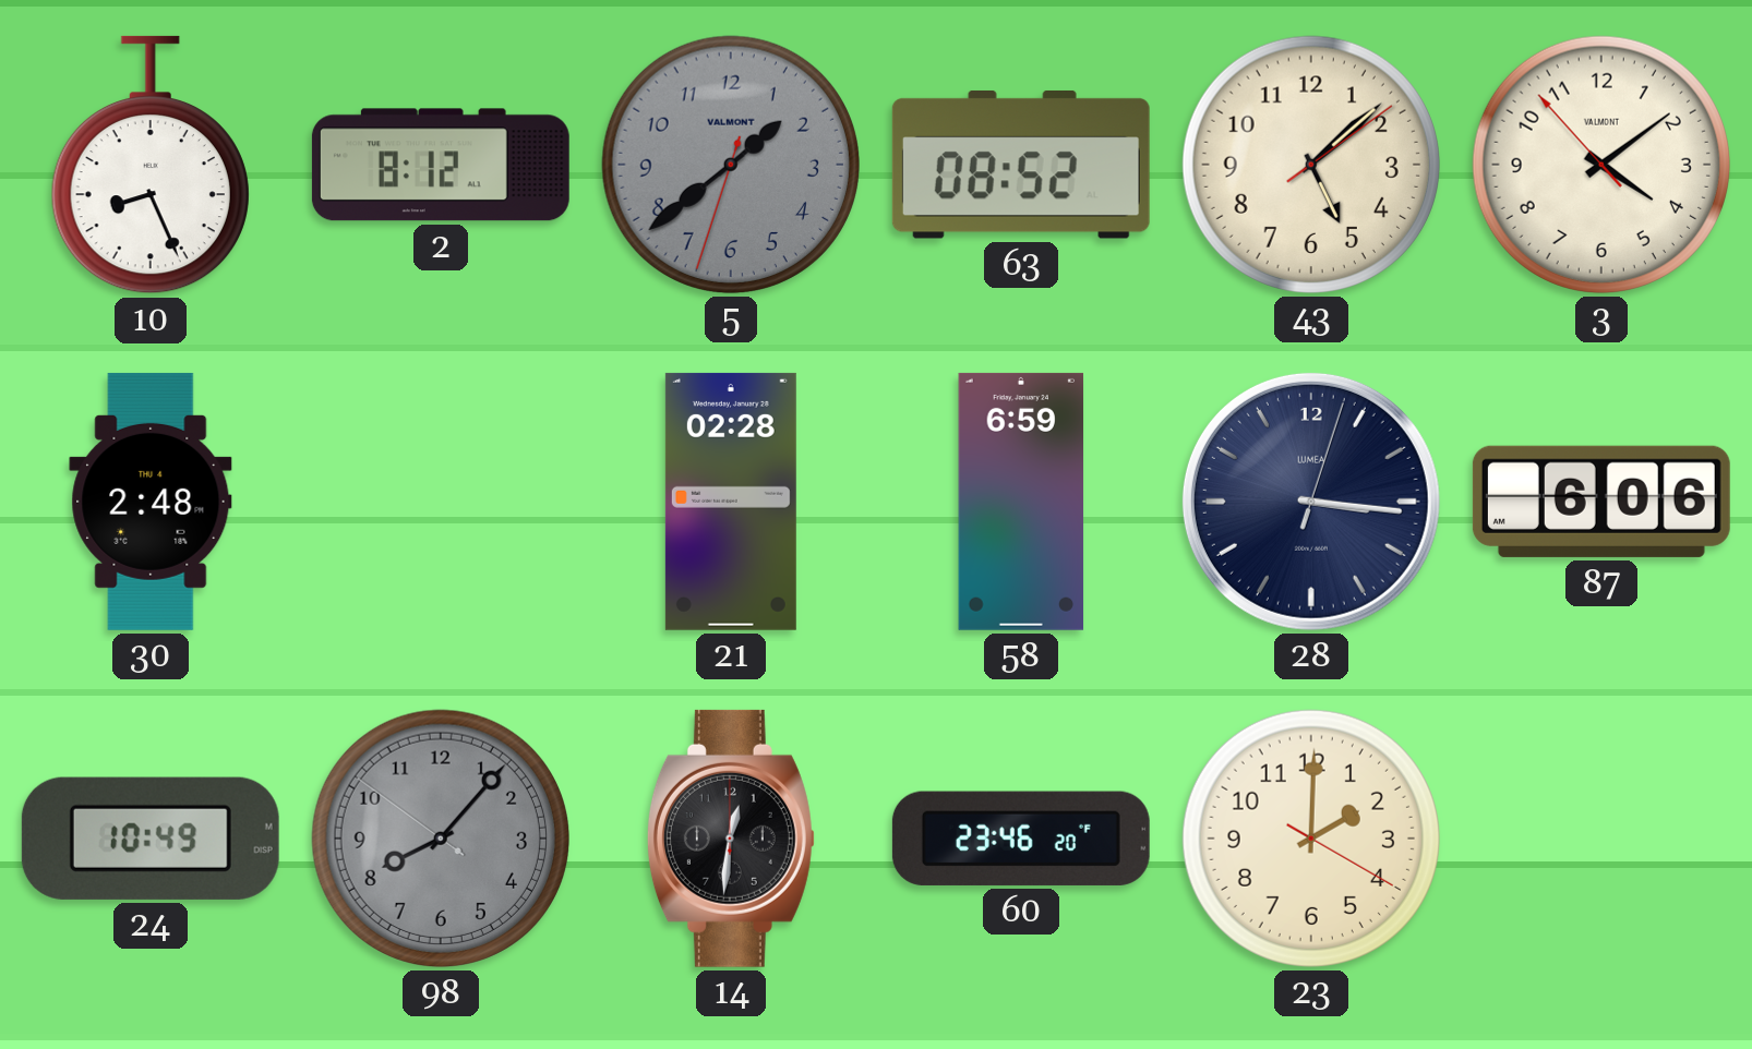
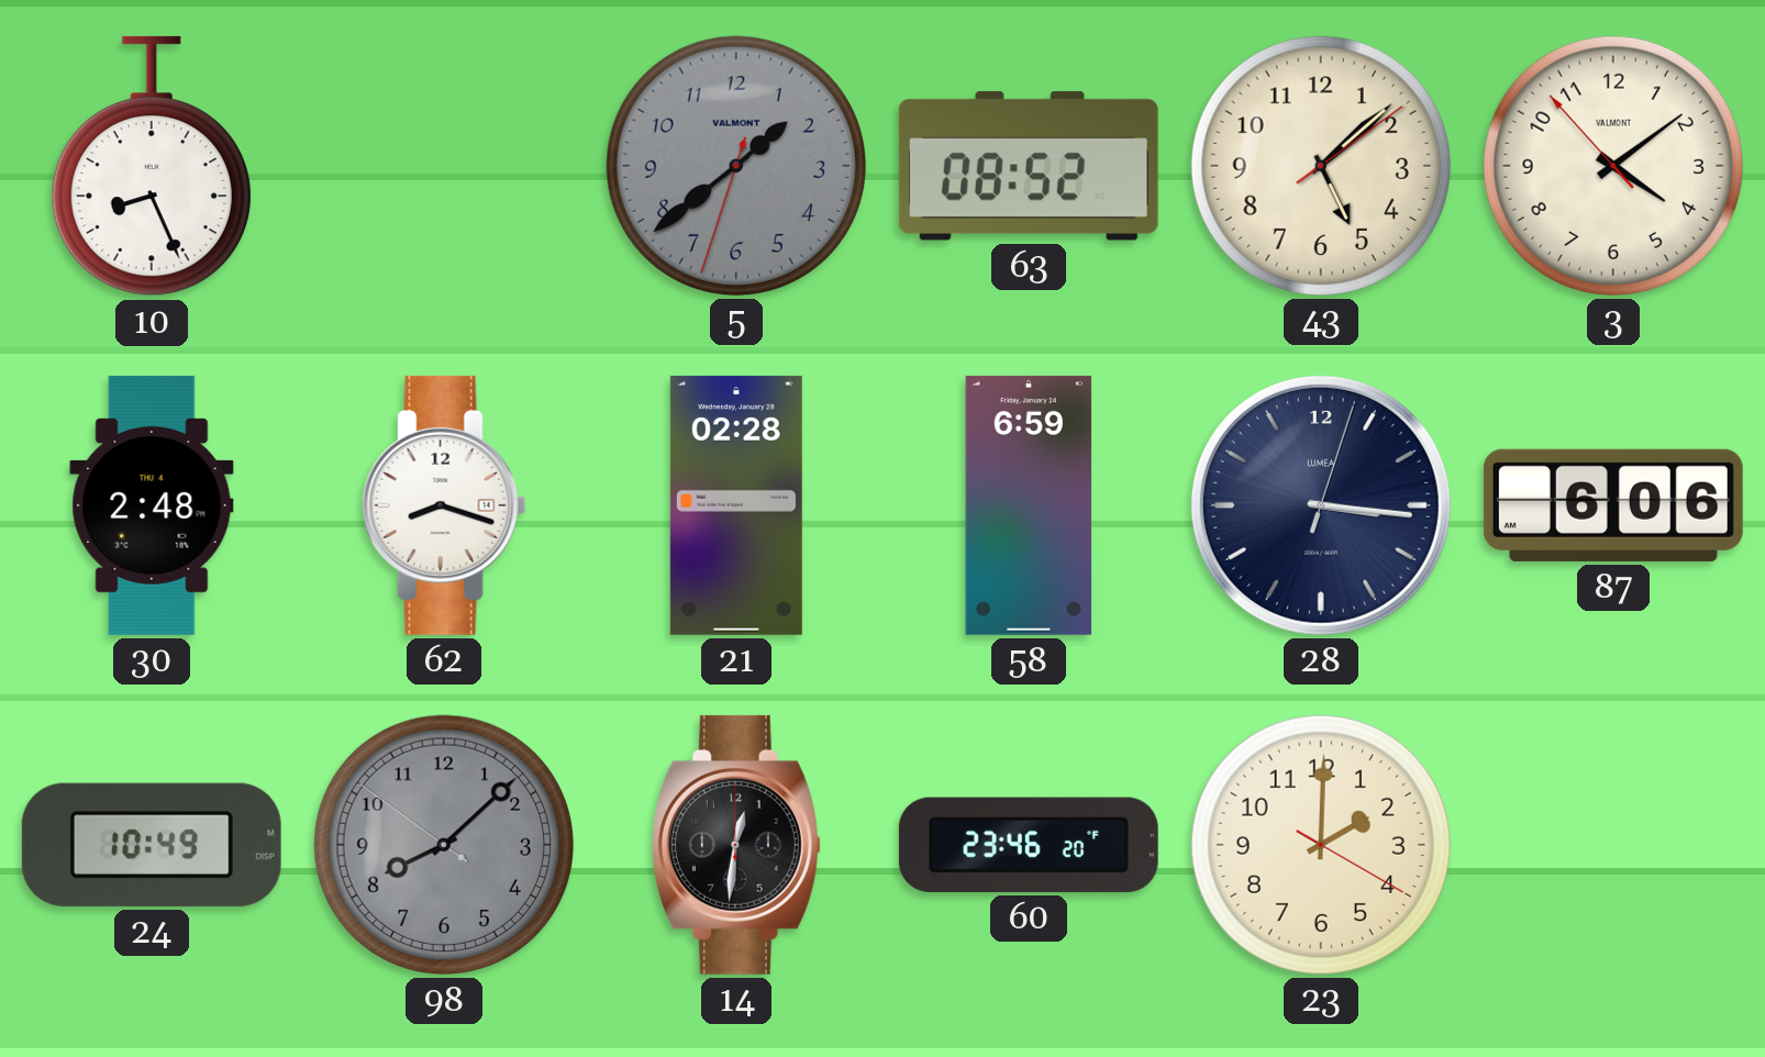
2: 8:12 -> none (441, 165)
62: none -> 8:18 (444, 505)
98: 8:06 -> 8:07 (444, 845)
